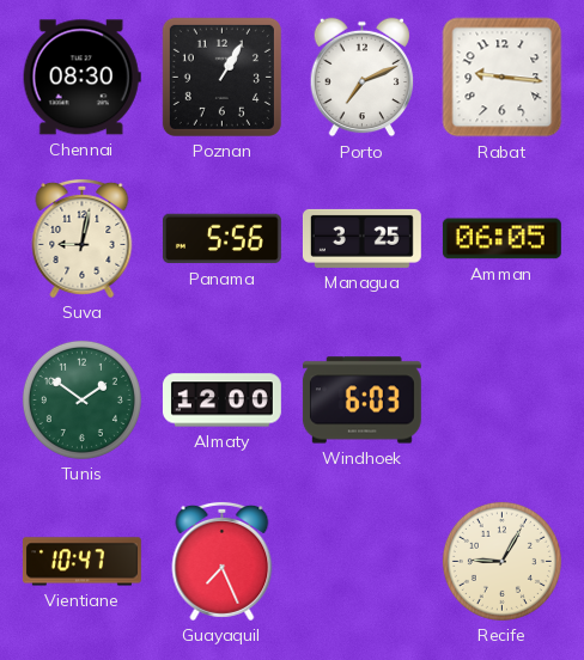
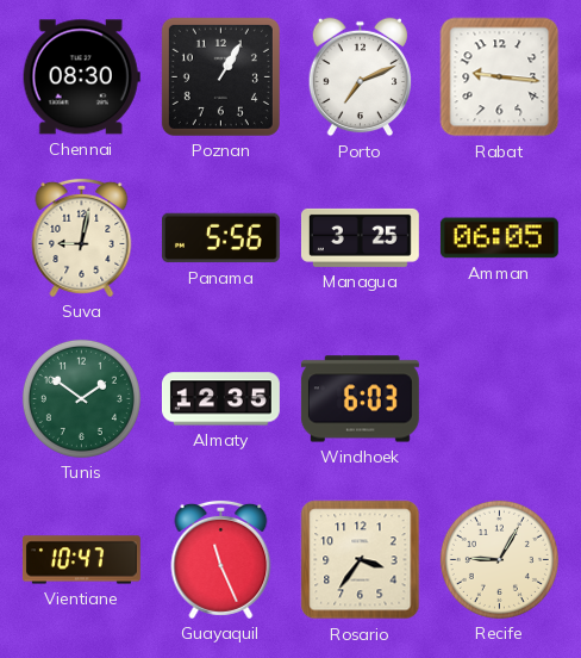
Almaty: 12:00 -> 12:35 (220, 399)
Guayaquil: 7:26 -> 11:26 (221, 559)
Rosario: none -> 3:36 (361, 560)
